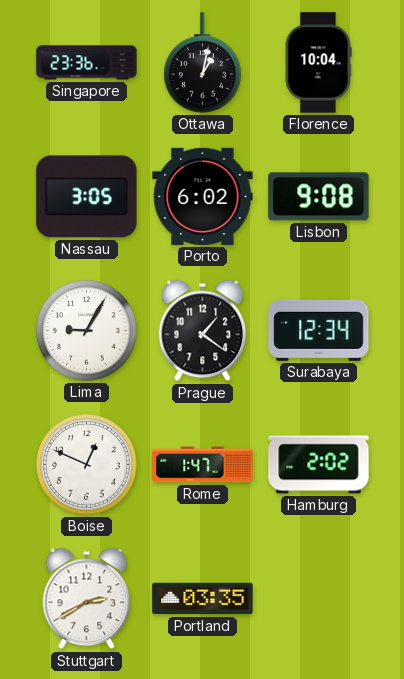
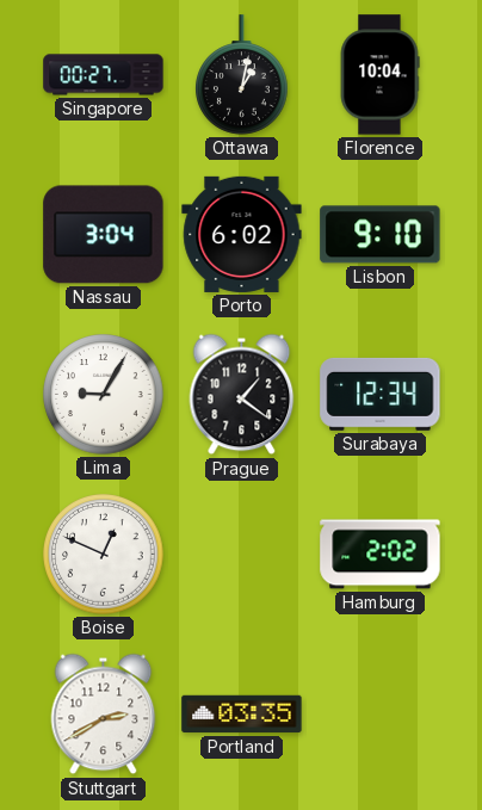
Singapore: 23:36 -> 00:27 (104, 75)
Nassau: 3:05 -> 3:04 (104, 235)
Lisbon: 9:08 -> 9:10 (381, 235)
Rome: 1:47 -> none (203, 465)
